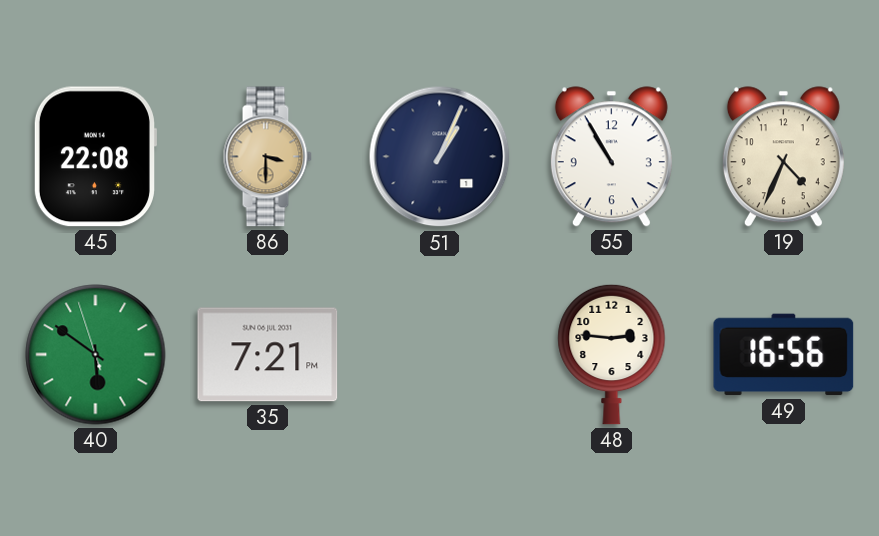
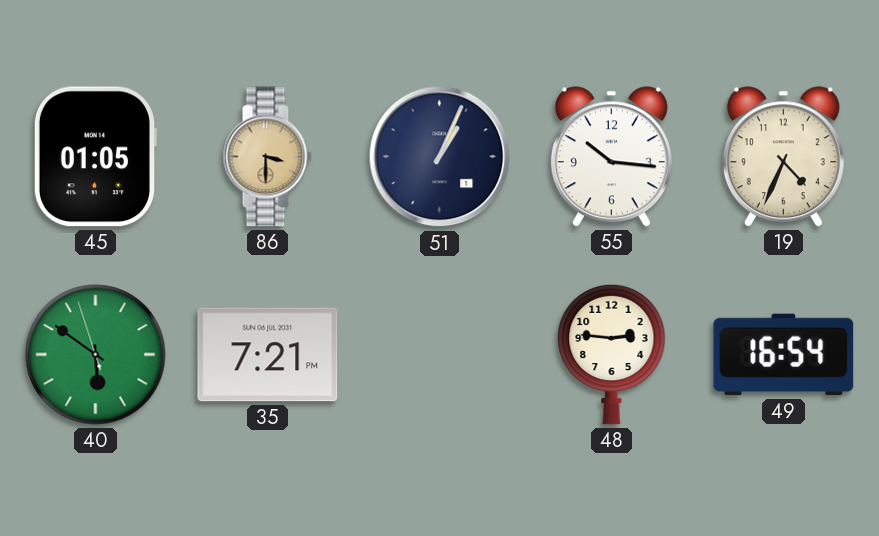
45: 22:08 -> 01:05 (95, 157)
55: 10:55 -> 10:16 (611, 157)
49: 16:56 -> 16:54 (784, 355)
